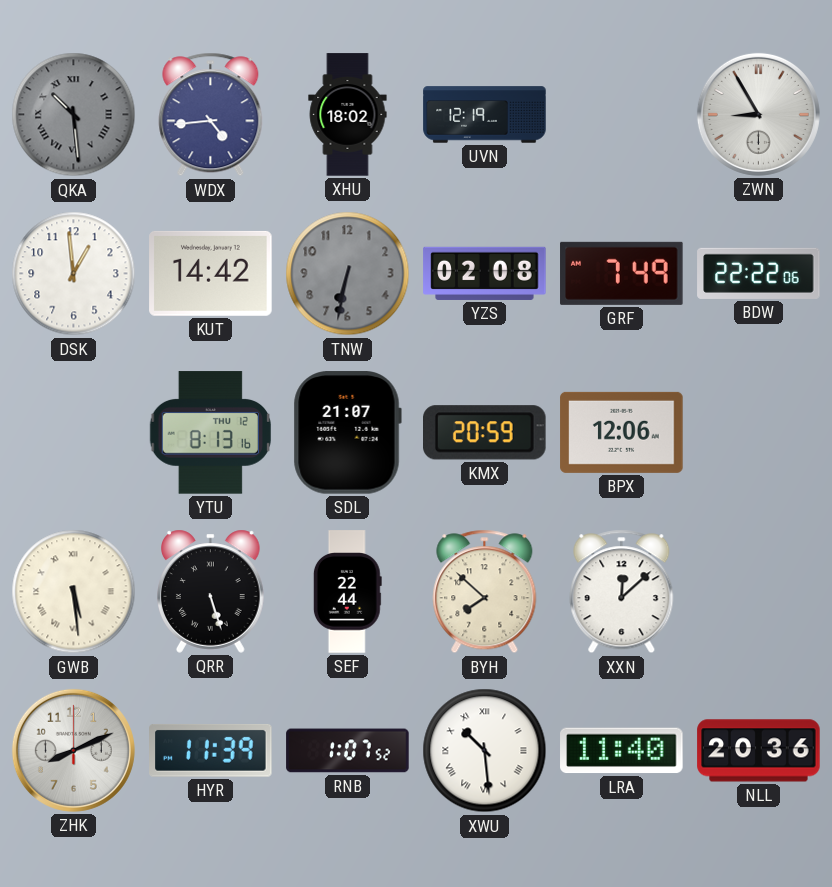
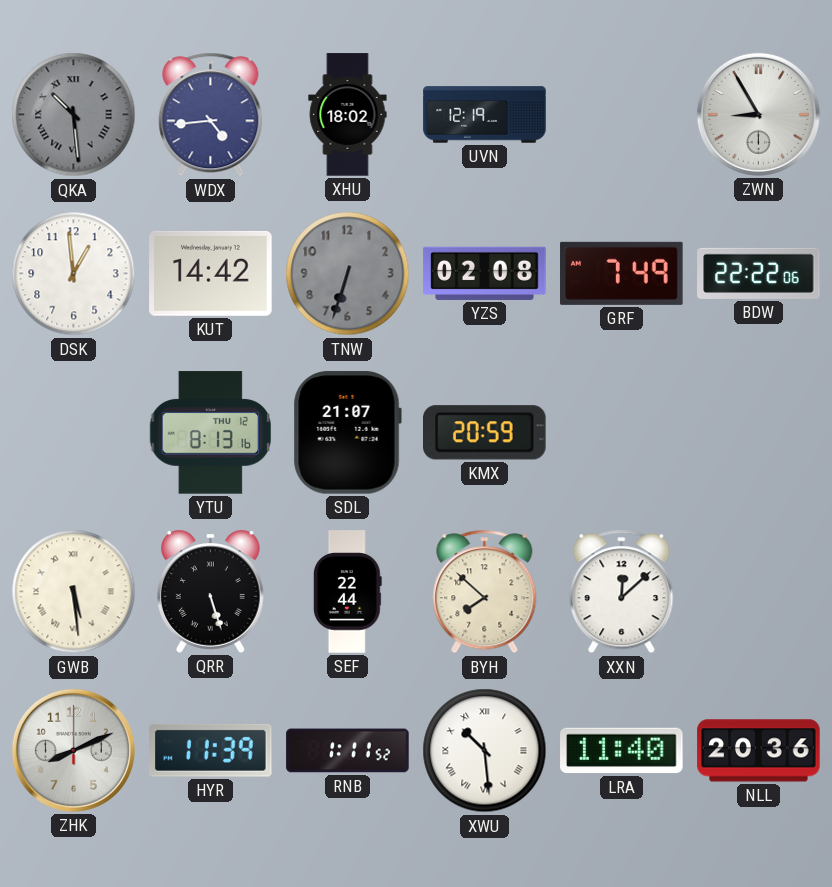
TNW: 6:32 -> 6:33 (348, 274)
BPX: 12:06 -> none (622, 432)
RNB: 1:07 -> 1:11 (348, 751)
